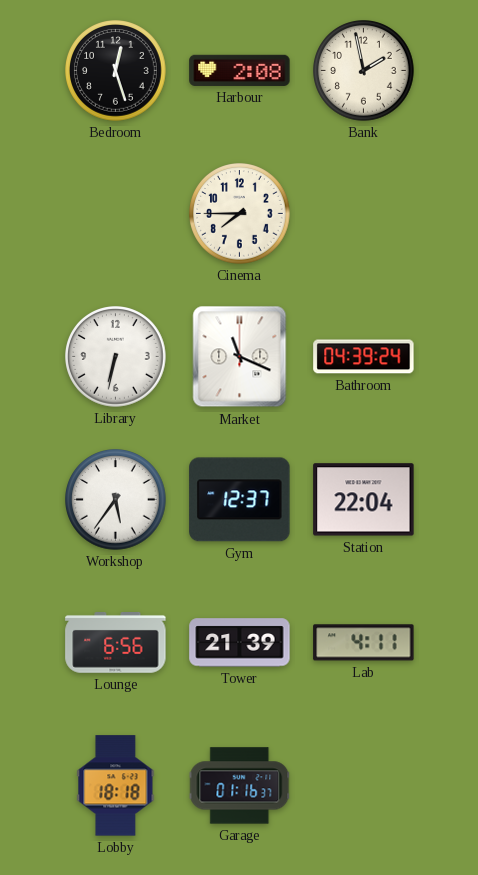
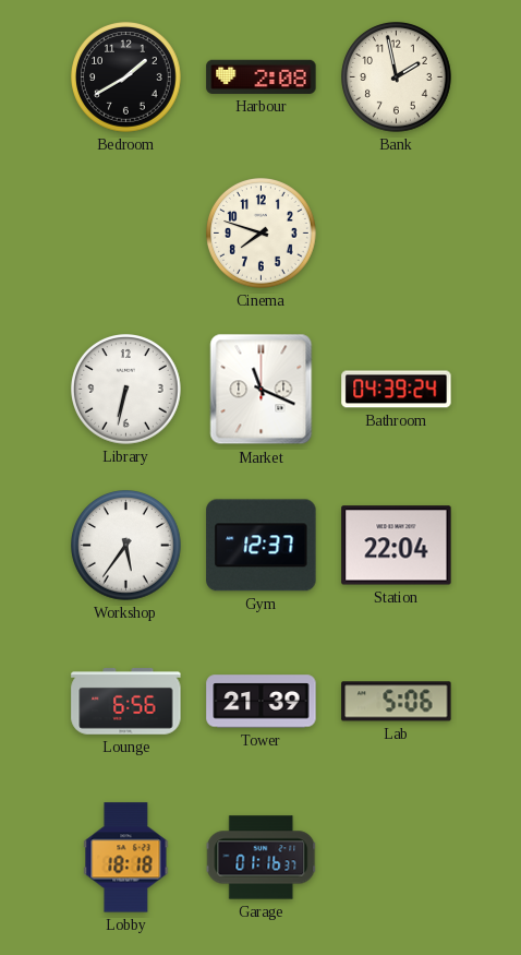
Bedroom: 12:27 -> 1:40 (126, 77)
Cinema: 7:45 -> 7:48 (262, 234)
Lab: 4:11 -> 5:06 (397, 702)
